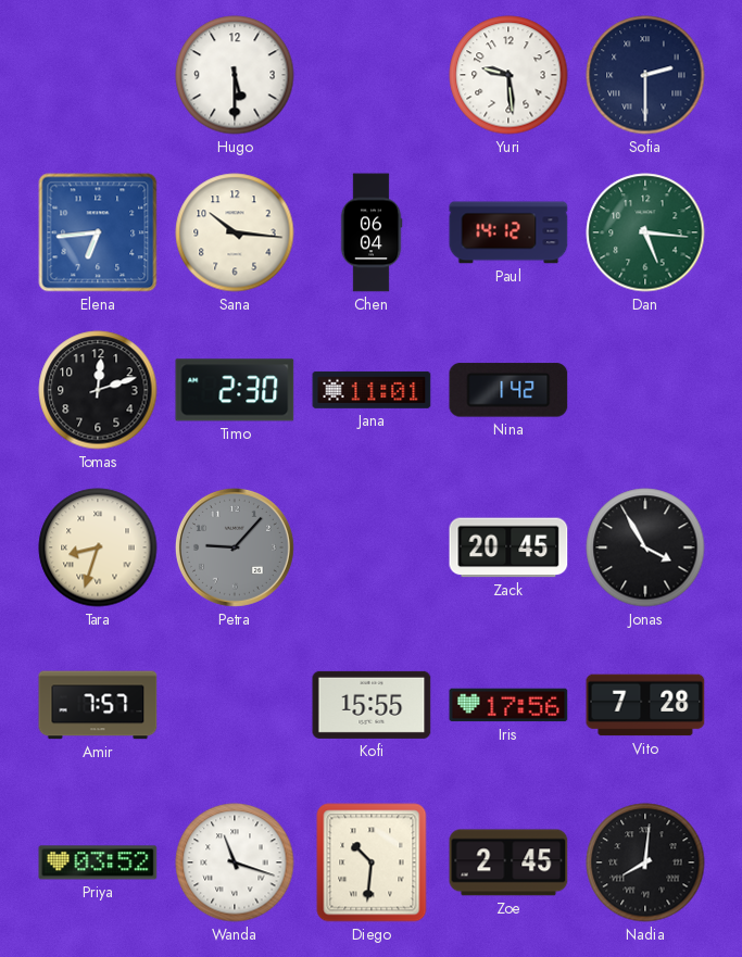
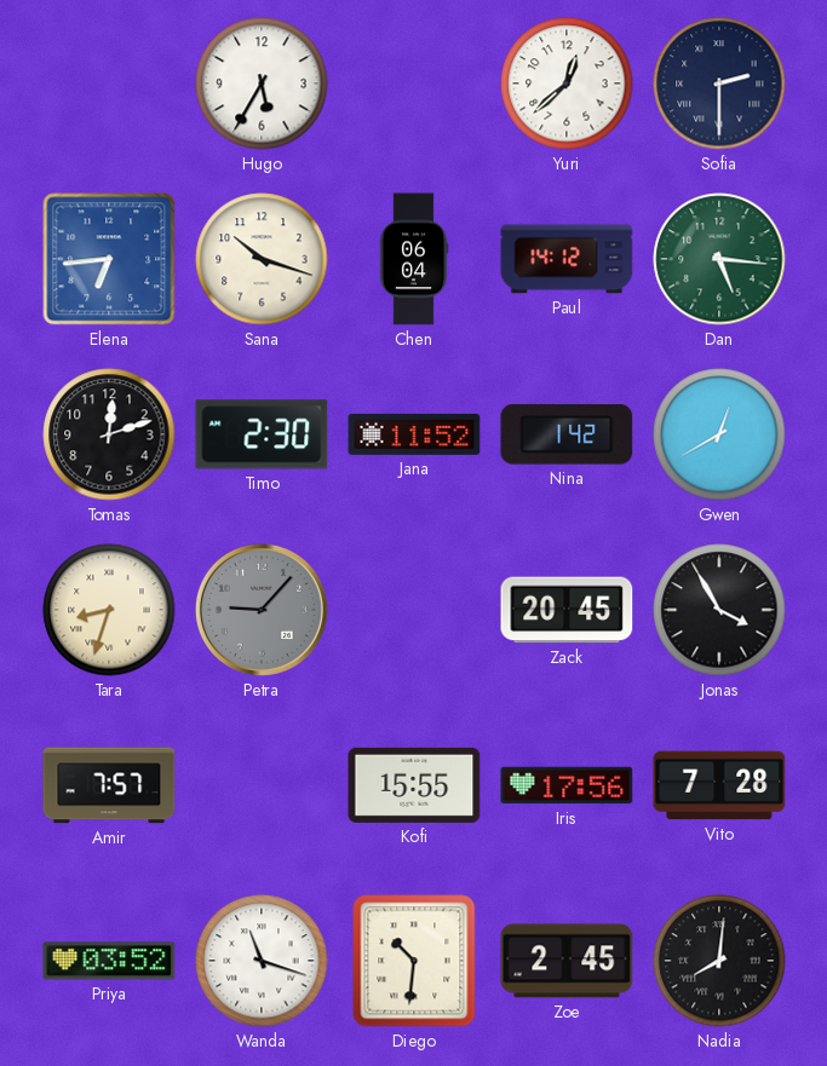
Hugo: 5:30 -> 5:35 (262, 83)
Yuri: 9:29 -> 12:38 (567, 83)
Sana: 10:16 -> 10:18 (262, 259)
Jana: 11:01 -> 11:52 (414, 434)
Gwen: none -> 12:40 (719, 434)
